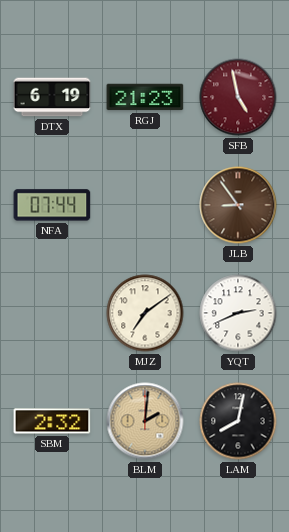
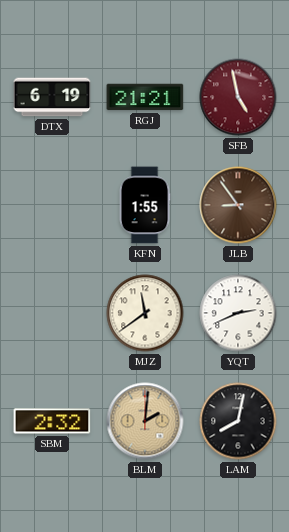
RGJ: 21:23 -> 21:21 (145, 97)
NFA: 07:44 -> none (52, 205)
KFN: none -> 1:55 (145, 205)
MJZ: 7:09 -> 11:39 (145, 313)
